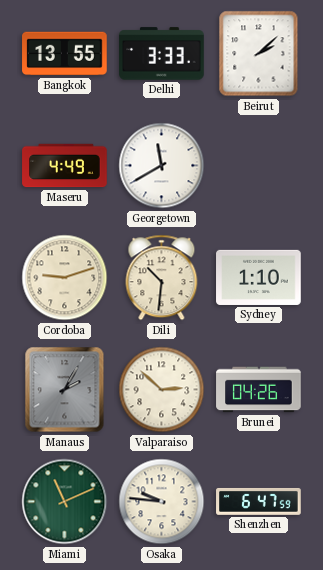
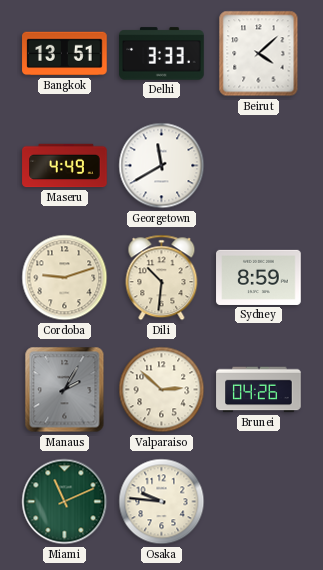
Bangkok: 13:55 -> 13:51 (65, 54)
Beirut: 2:08 -> 4:08 (259, 54)
Sydney: 1:10 -> 8:59 (259, 277)
Shenzhen: 6:47 -> none (259, 502)
